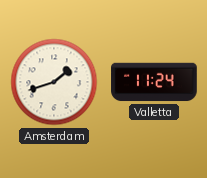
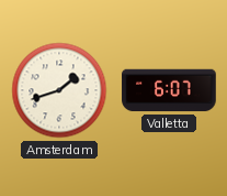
Valletta: 11:24 -> 6:07 (169, 90)
